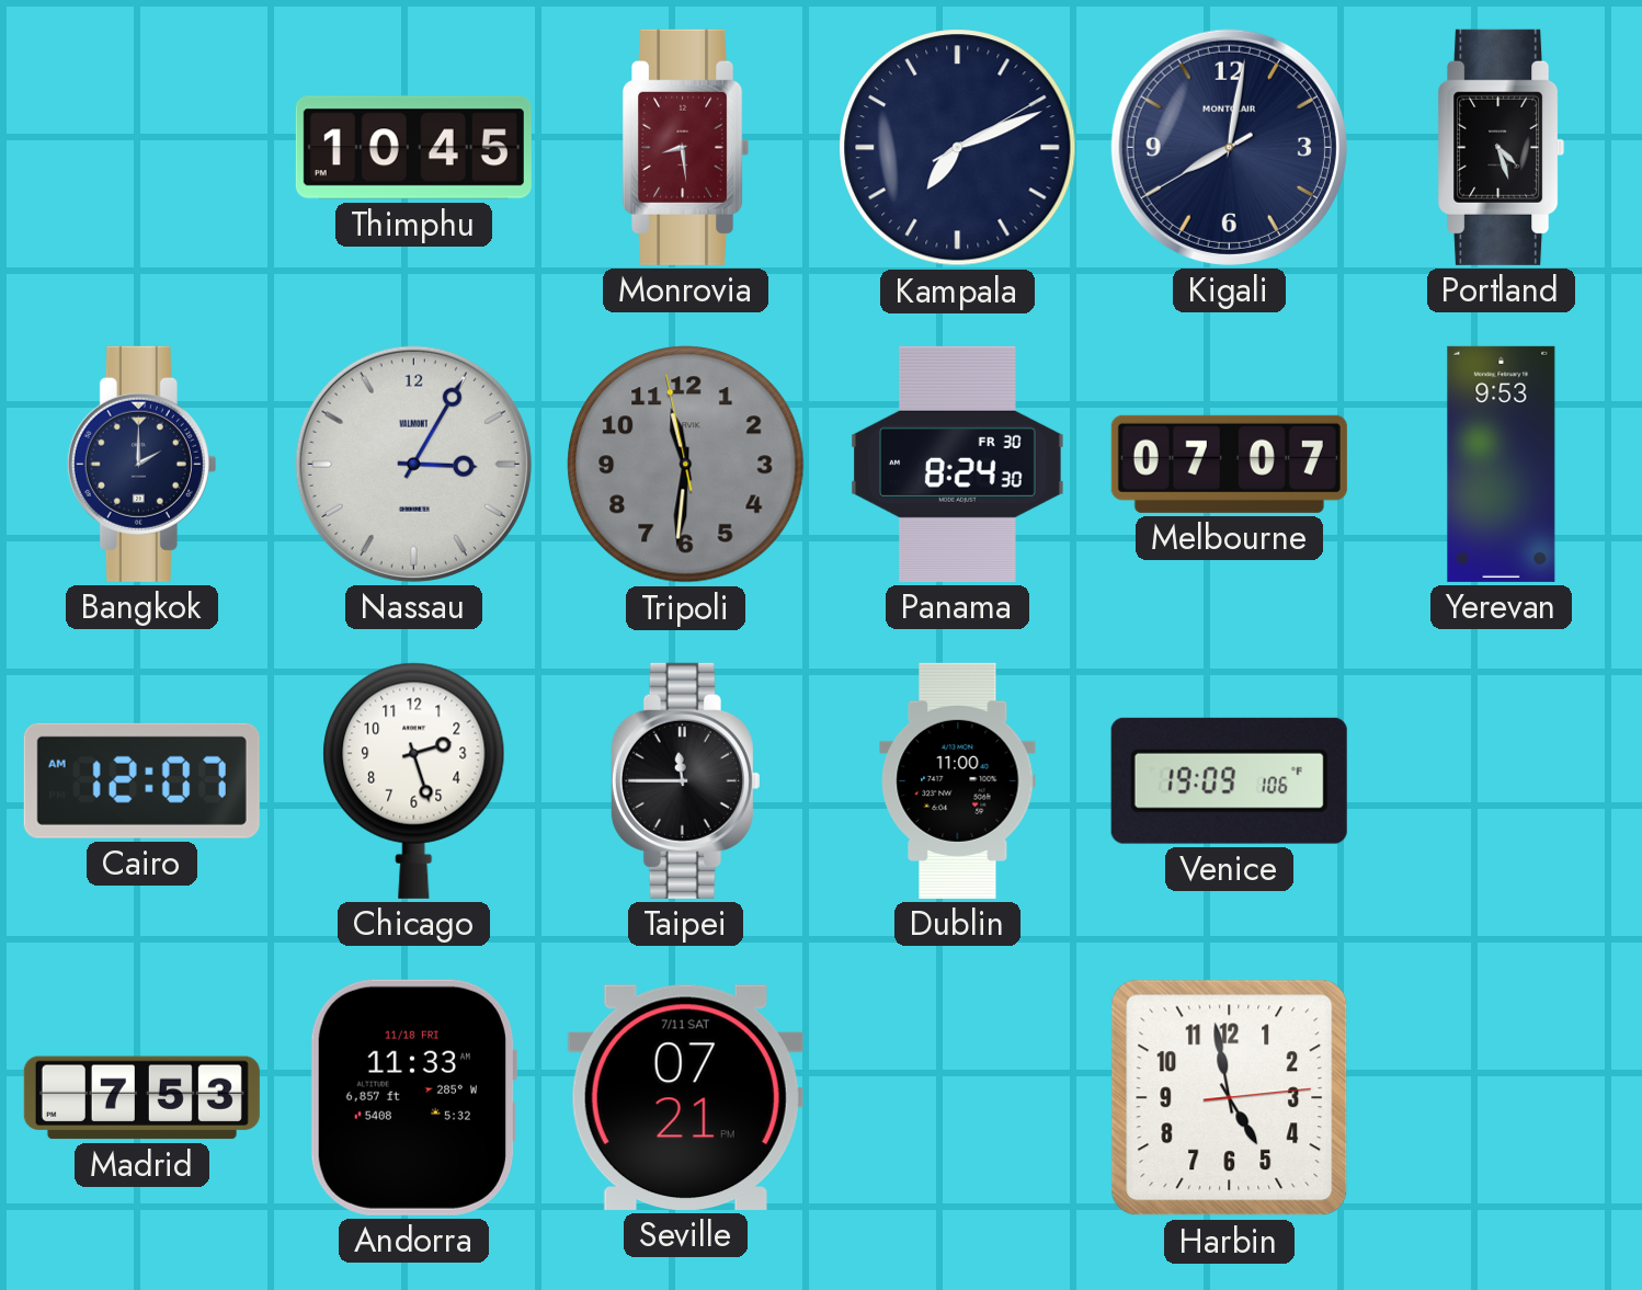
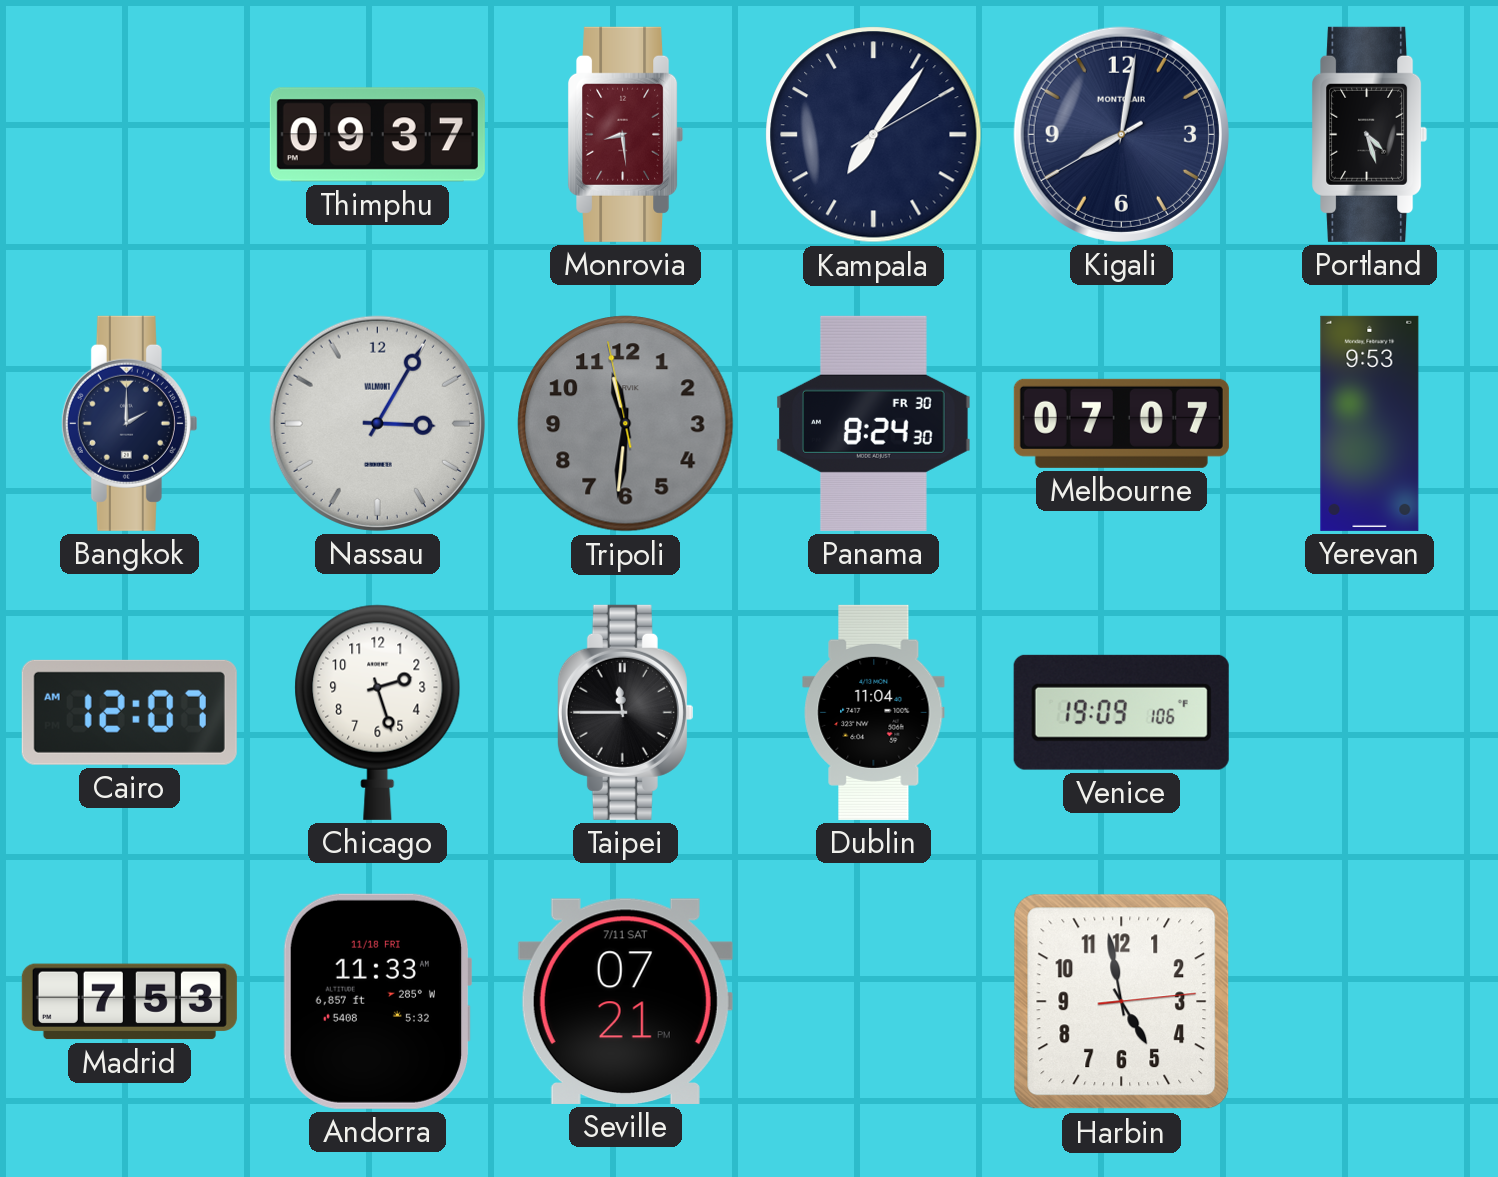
Thimphu: 10:45 -> 09:37 (377, 135)
Kampala: 7:11 -> 7:06 (874, 135)
Dublin: 11:00 -> 11:04 (874, 712)
